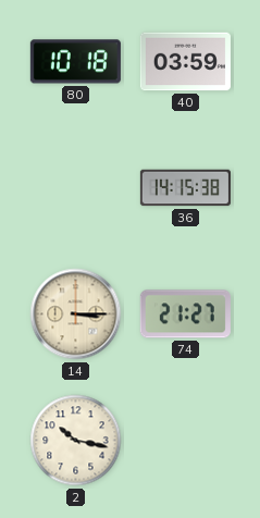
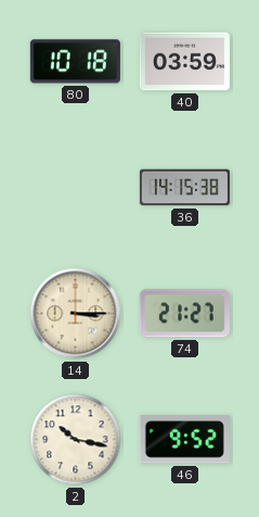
46: none -> 9:52 (184, 440)
